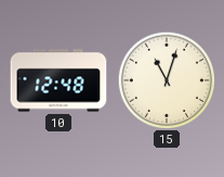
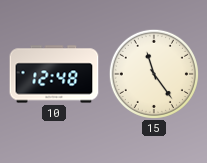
15: 11:03 -> 11:24 (154, 74)
